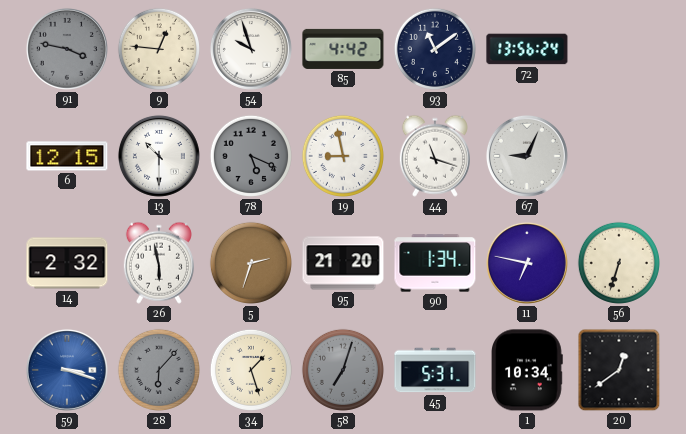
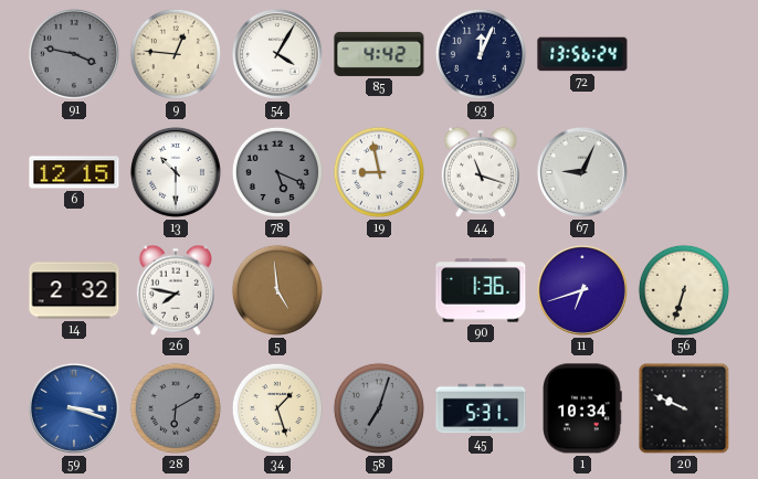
54: 9:57 -> 4:05 (277, 54)
93: 11:09 -> 12:04 (481, 54)
26: 5:58 -> 7:47 (176, 290)
5: 2:33 -> 4:59 (277, 290)
95: 21:20 -> none (343, 263)
90: 1:34 -> 1:36 (481, 290)
11: 6:47 -> 6:42 (582, 290)
28: 6:07 -> 6:10 (176, 408)
20: 12:39 -> 9:49 (684, 408)
